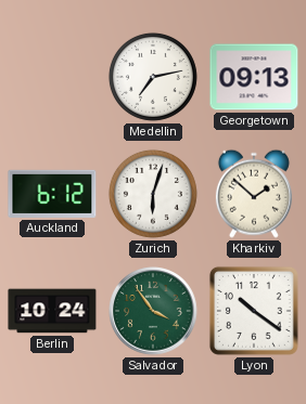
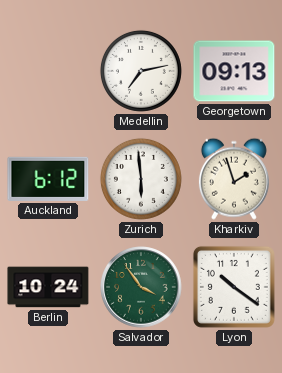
Zurich: 6:03 -> 5:59 (141, 179)
Kharkiv: 1:52 -> 1:57 (234, 179)
